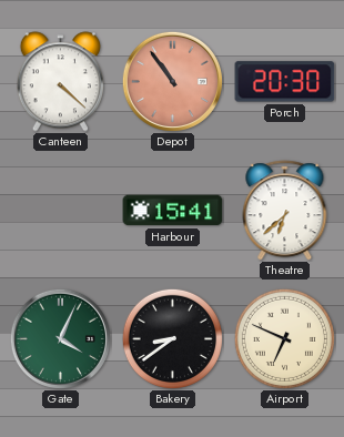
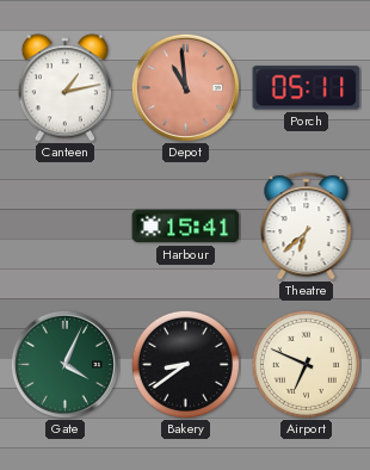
Canteen: 4:22 -> 1:13 (64, 88)
Depot: 10:54 -> 10:59 (185, 87)
Porch: 20:30 -> 05:11 (307, 88)
